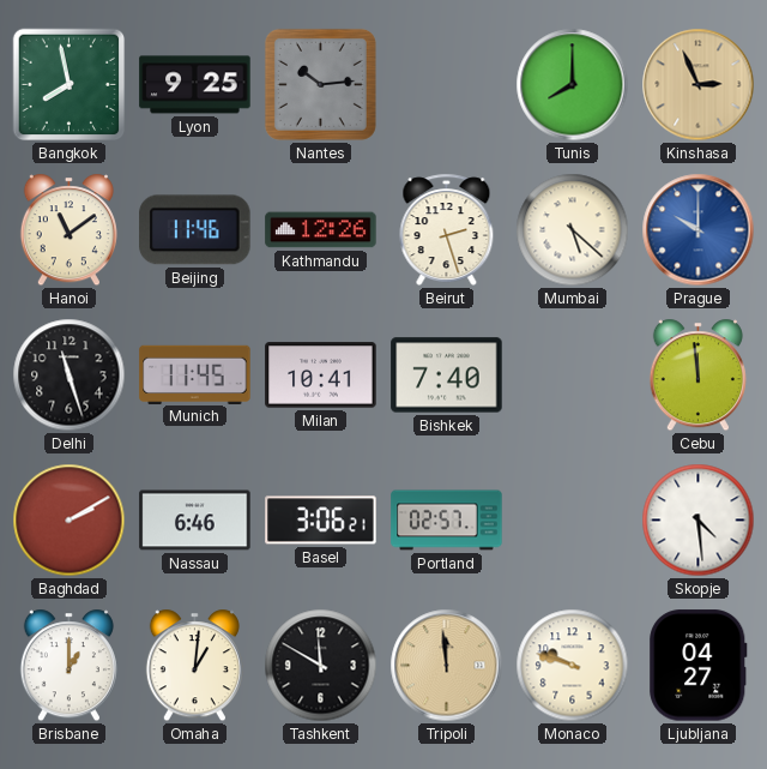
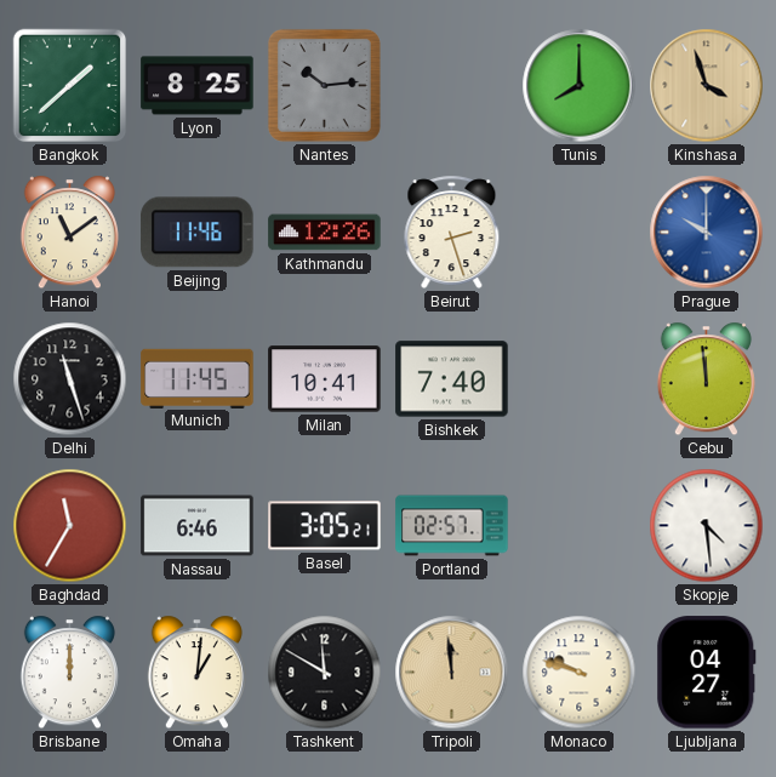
Bangkok: 7:58 -> 1:38 (70, 86)
Lyon: 9:25 -> 8:25 (198, 86)
Kinshasa: 2:56 -> 3:57 (707, 86)
Mumbai: 5:22 -> none (573, 230)
Baghdad: 2:10 -> 11:35 (70, 526)
Basel: 3:06 -> 3:05 (325, 526)
Brisbane: 1:00 -> 12:00 (69, 673)
